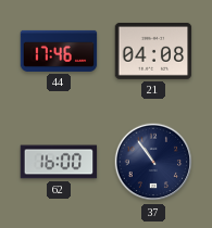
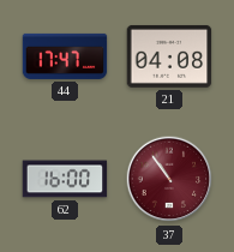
44: 17:46 -> 17:47 (65, 56)
37 dial: navy -> burgundy (169, 179)
